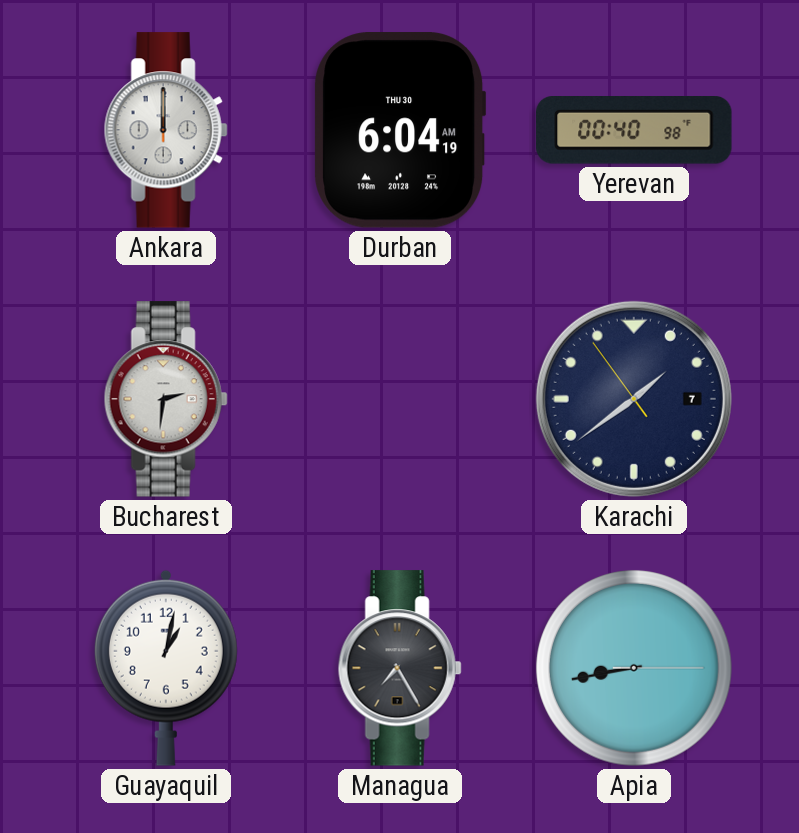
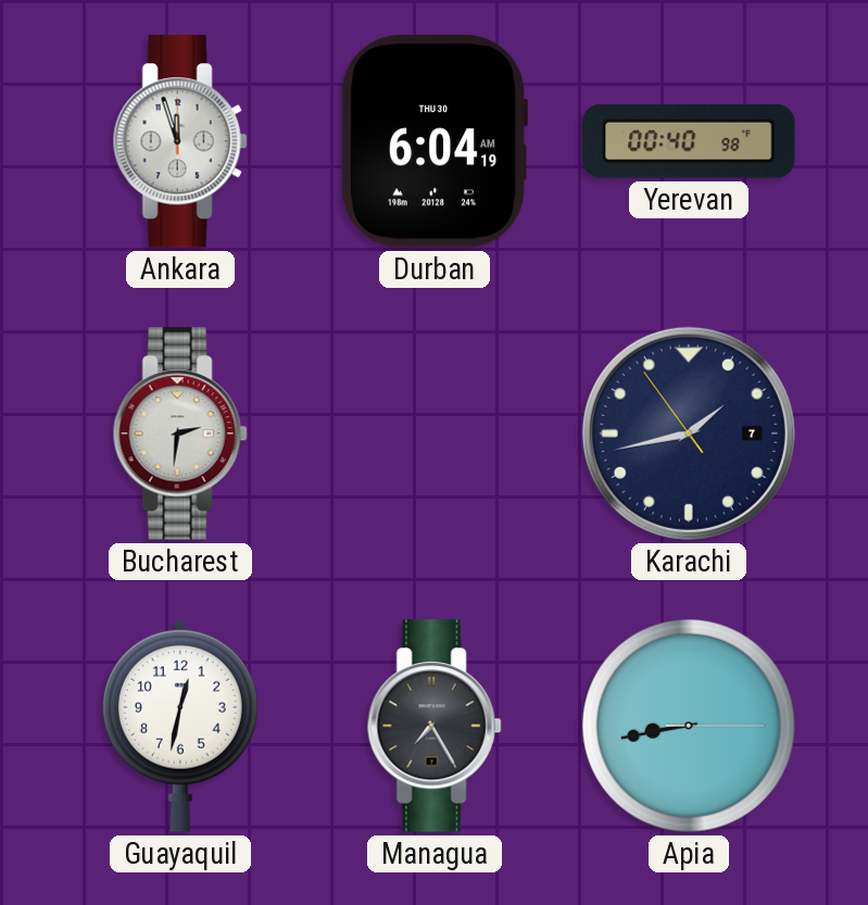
Ankara: 12:00 -> 11:57 (180, 141)
Karachi: 1:38 -> 1:42 (689, 433)
Guayaquil: 1:02 -> 12:32 (180, 726)
